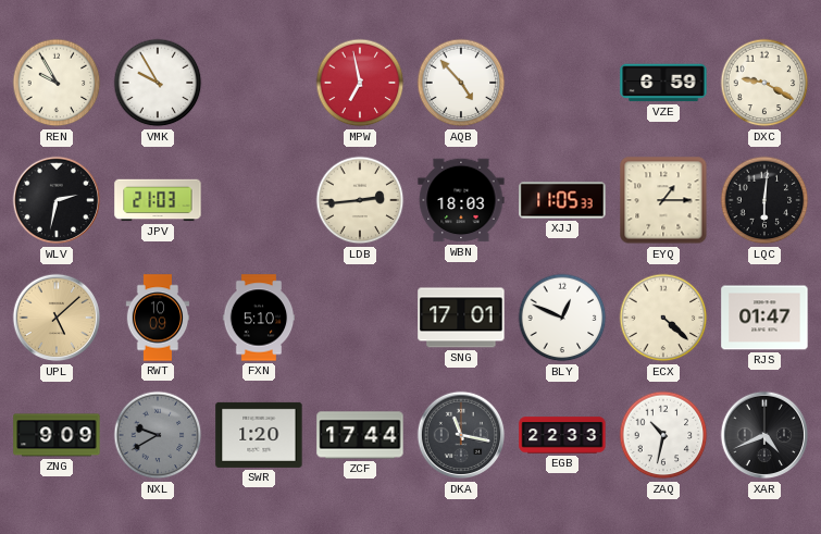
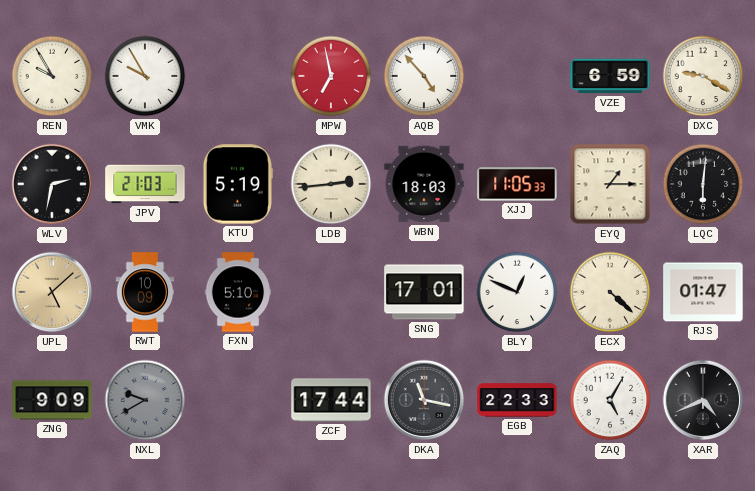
KTU: none -> 5:19 (238, 184)
SWR: 1:20 -> none (259, 435)
ZAQ: 10:32 -> 5:05 (610, 400)
